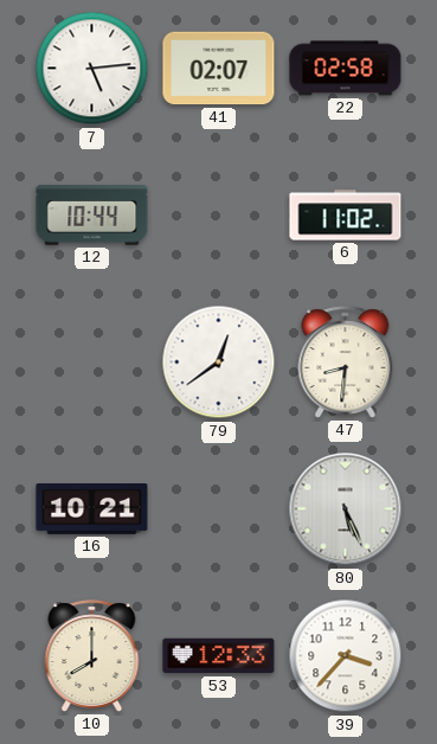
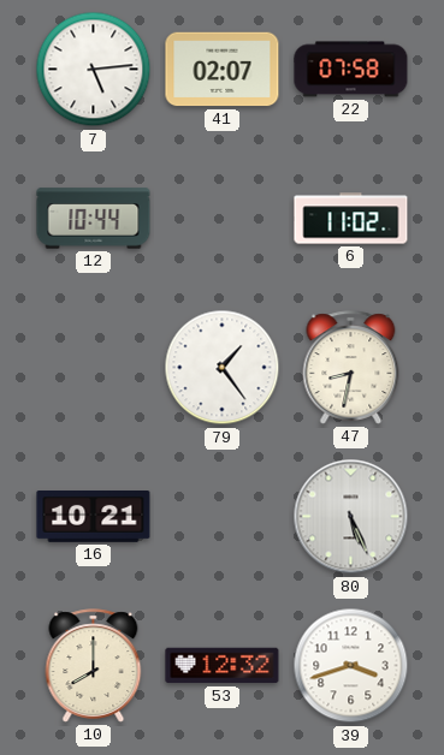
22: 02:58 -> 07:58 (351, 70)
79: 12:39 -> 1:24 (223, 368)
47: 8:31 -> 8:32 (351, 368)
53: 12:33 -> 12:32 (223, 666)
39: 3:37 -> 3:42 (351, 666)
